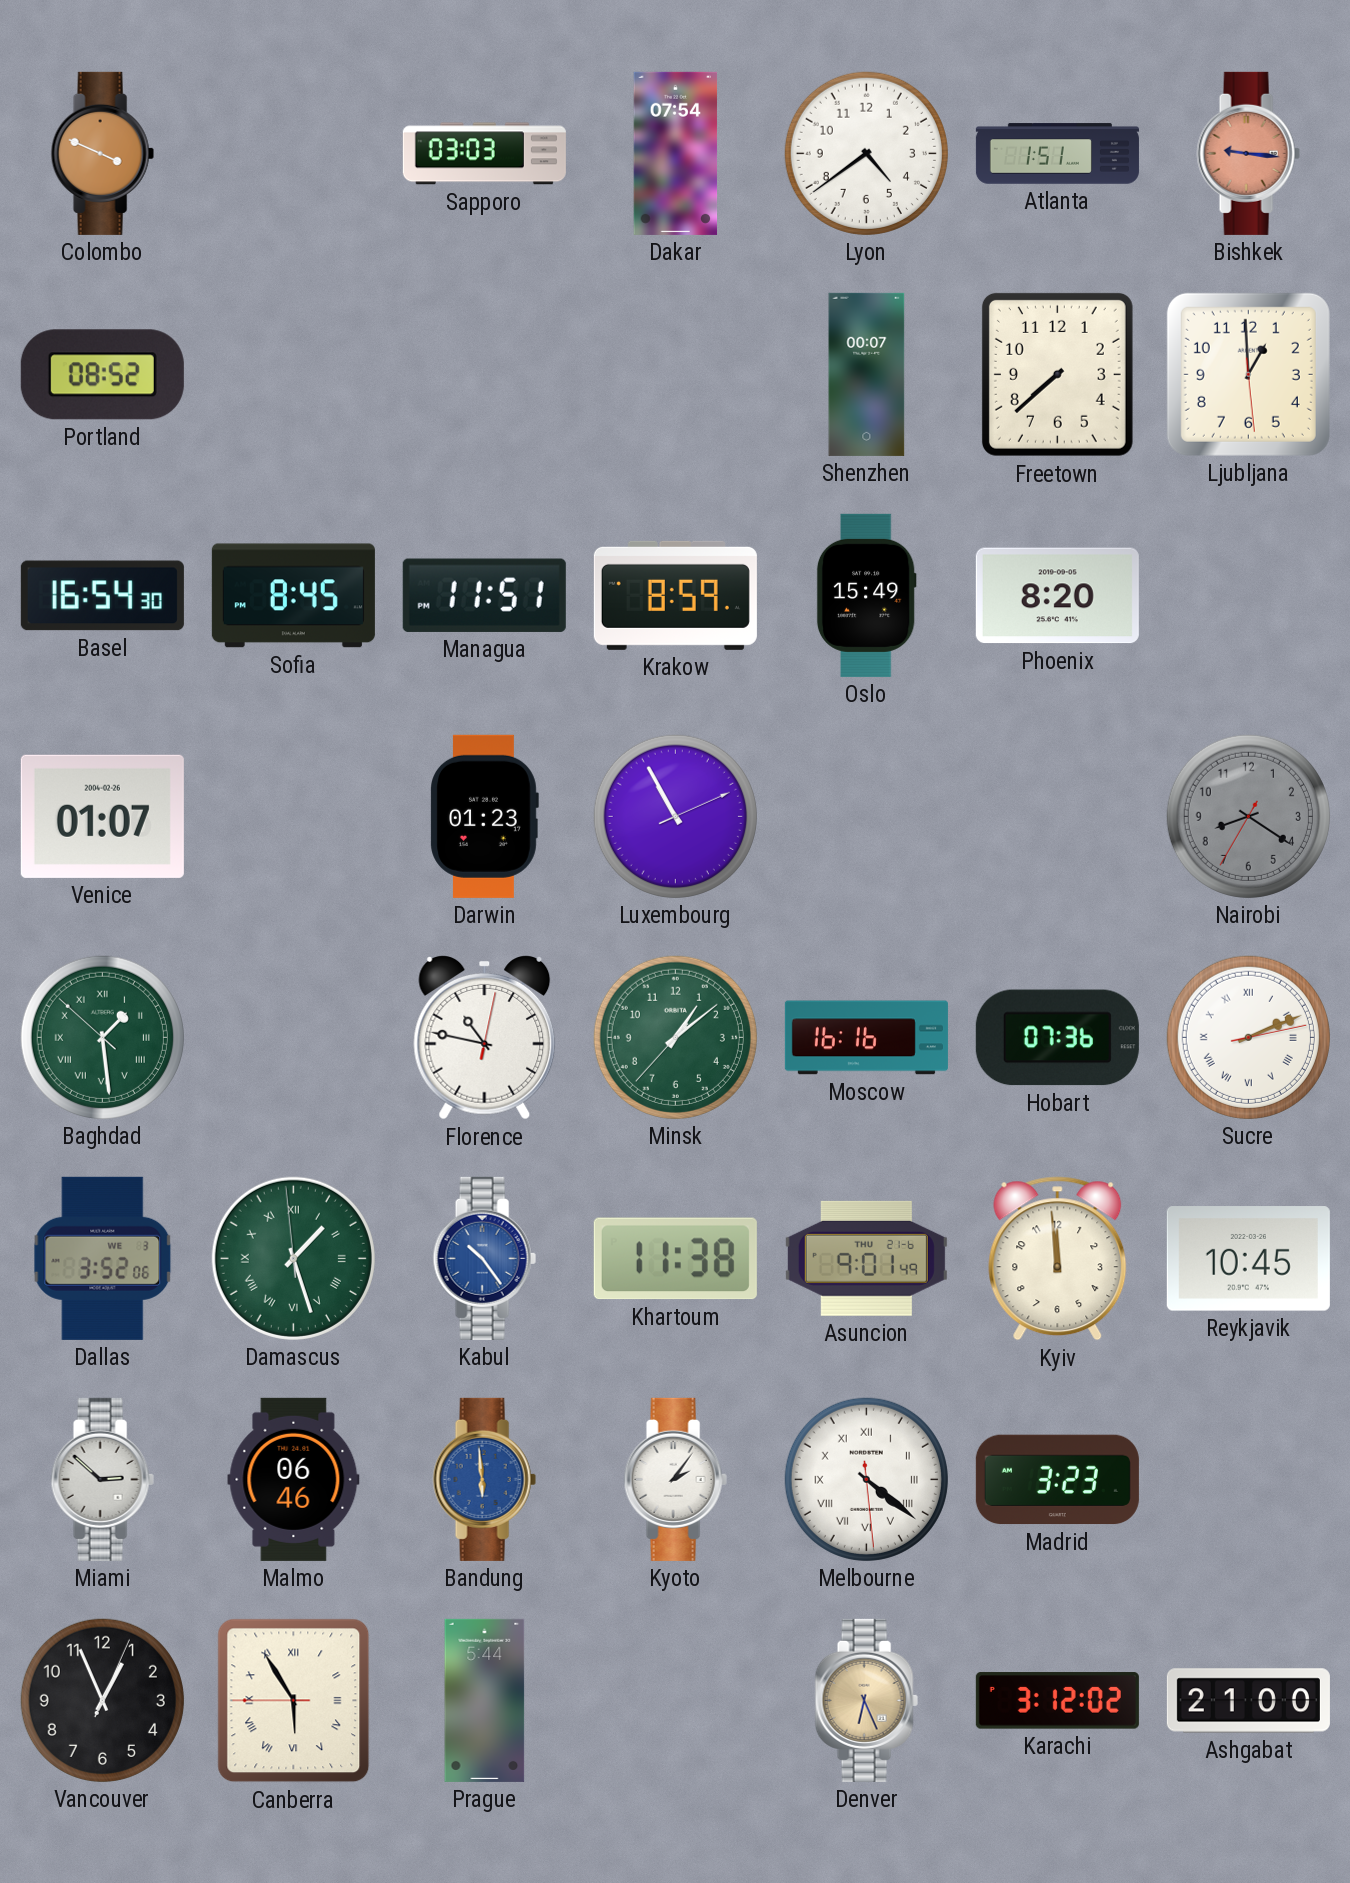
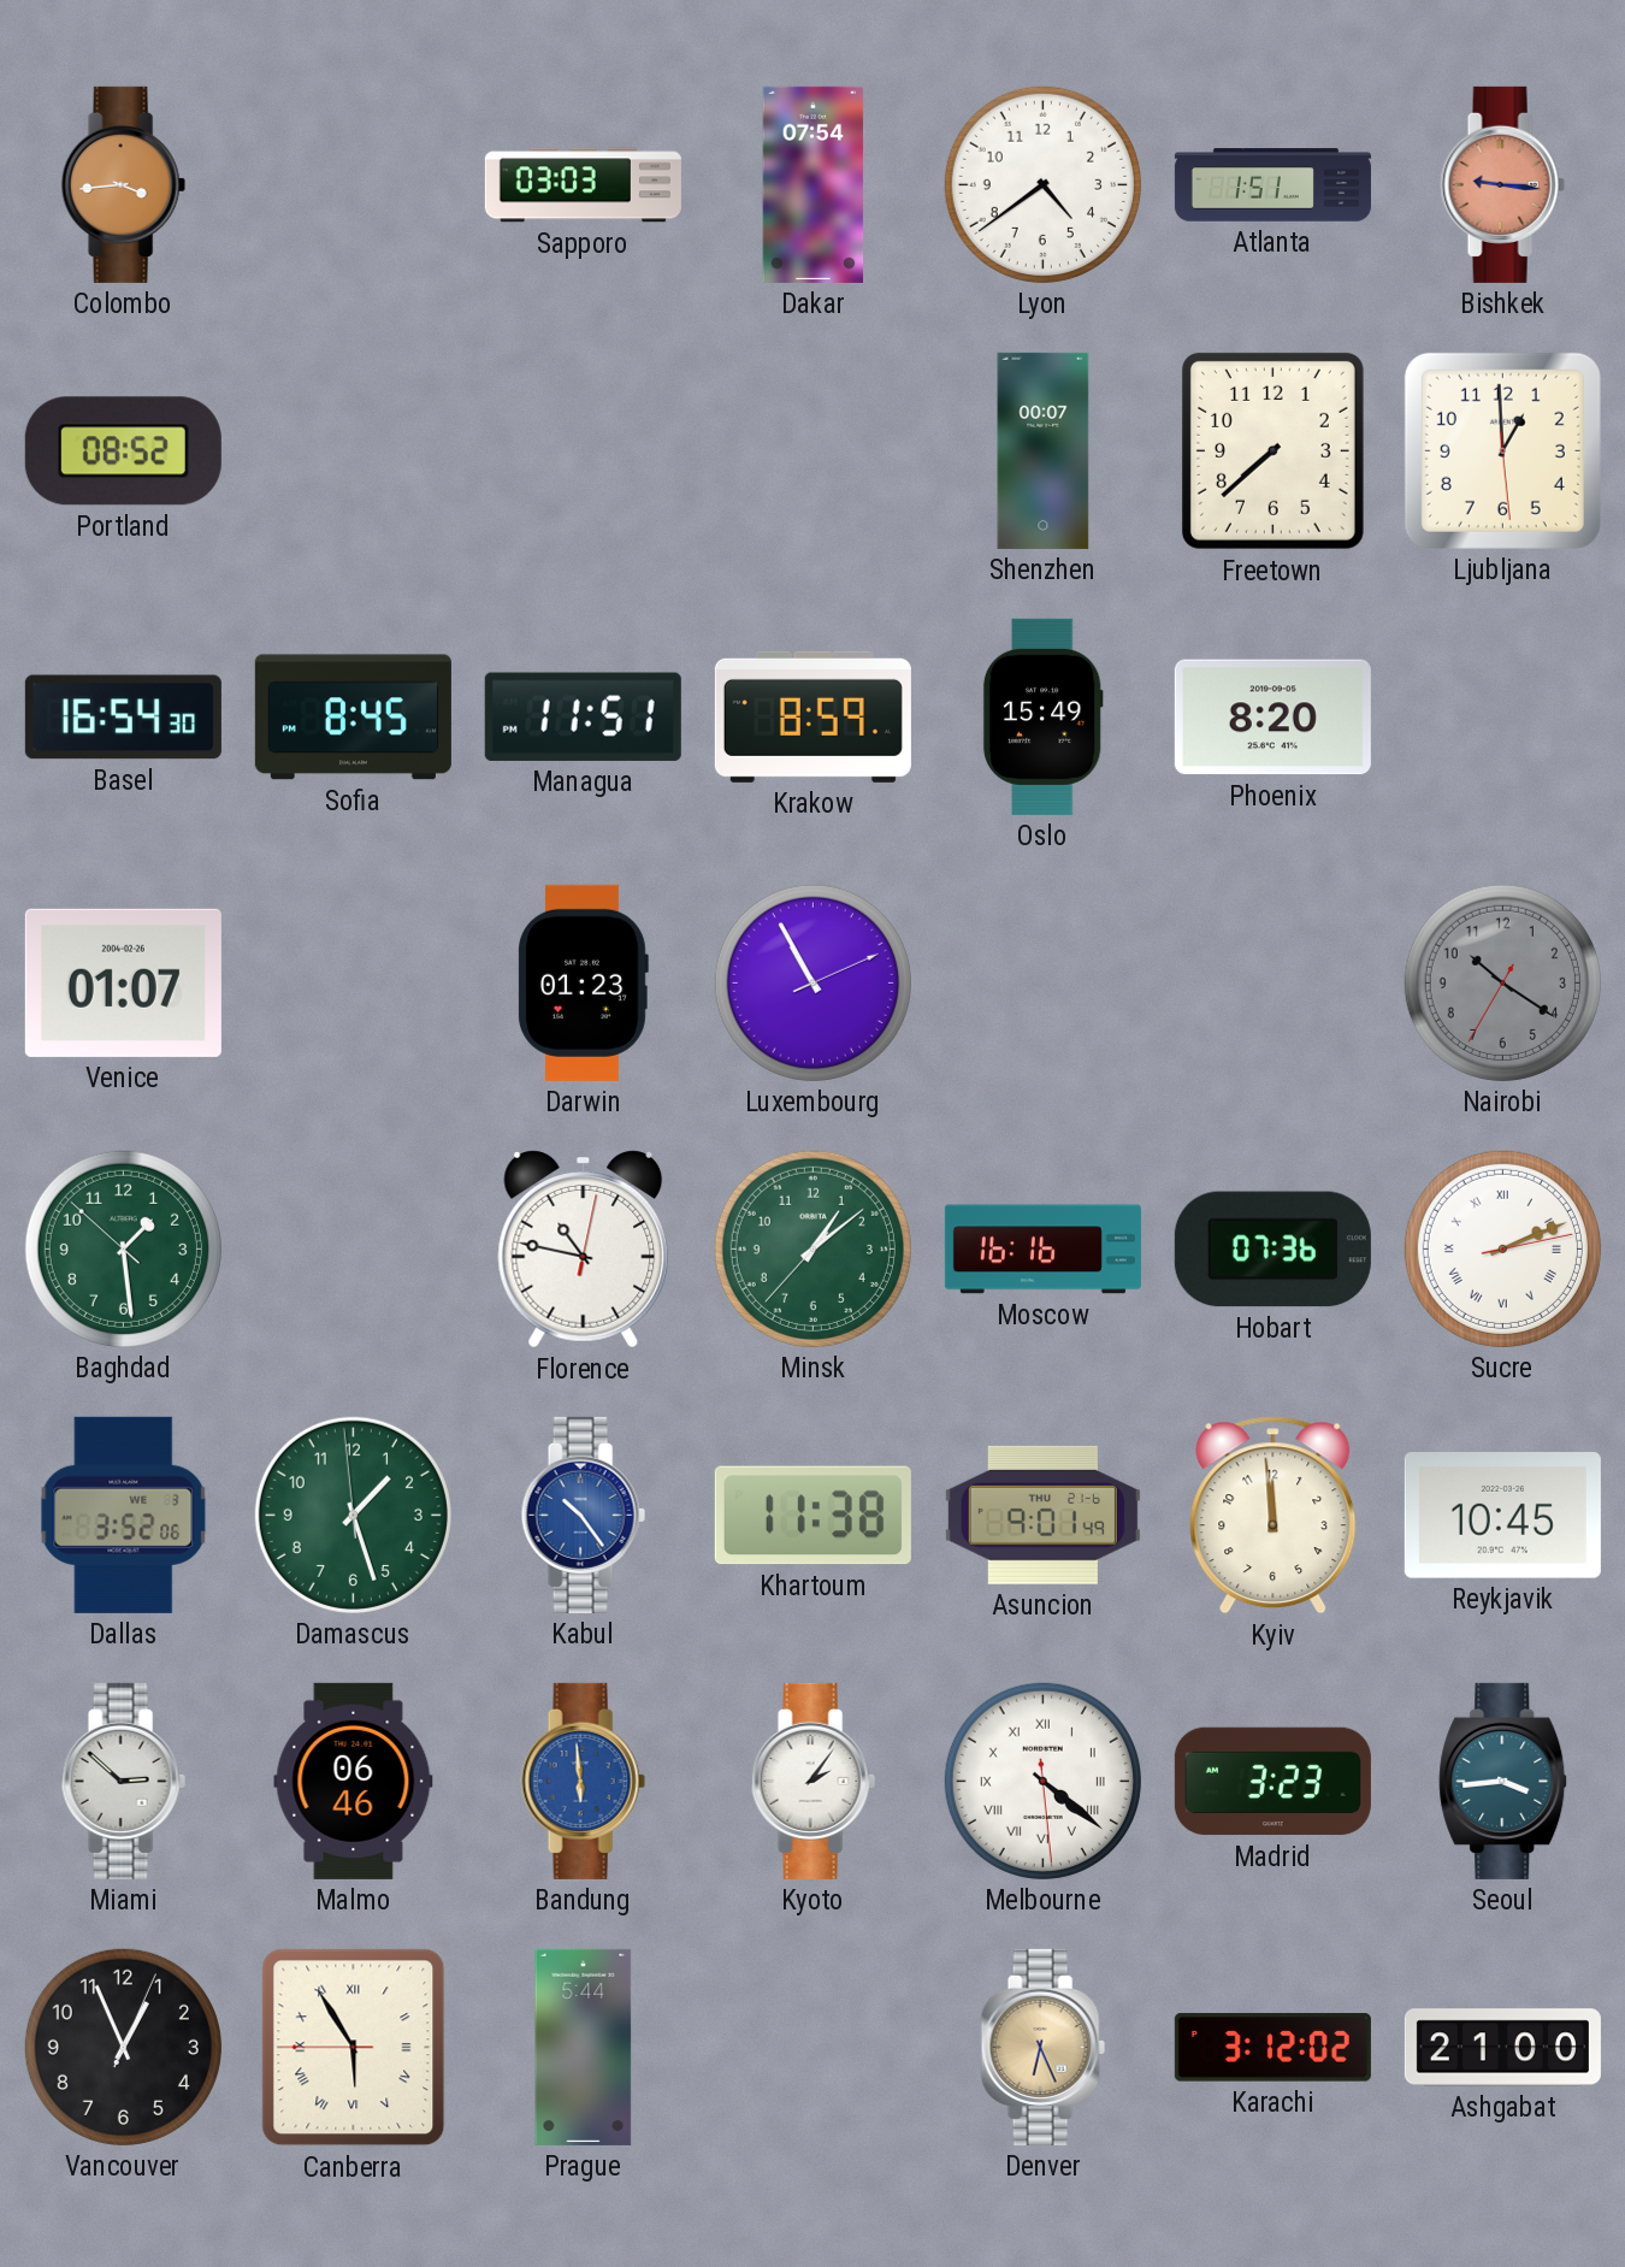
Colombo: 3:49 -> 3:44 (123, 184)
Nairobi: 8:20 -> 10:20 (1502, 982)
Baghdad numerals: Roman -> Arabic (123, 1248)
Damascus numerals: Roman -> Arabic (353, 1515)
Seoul: none -> 3:44 (1503, 1781)
